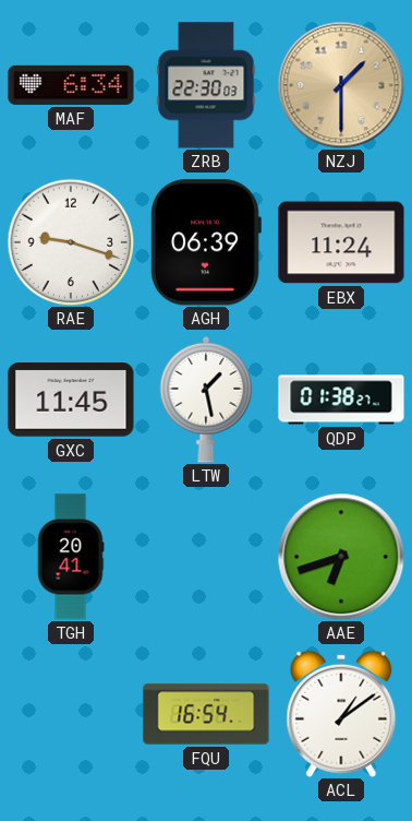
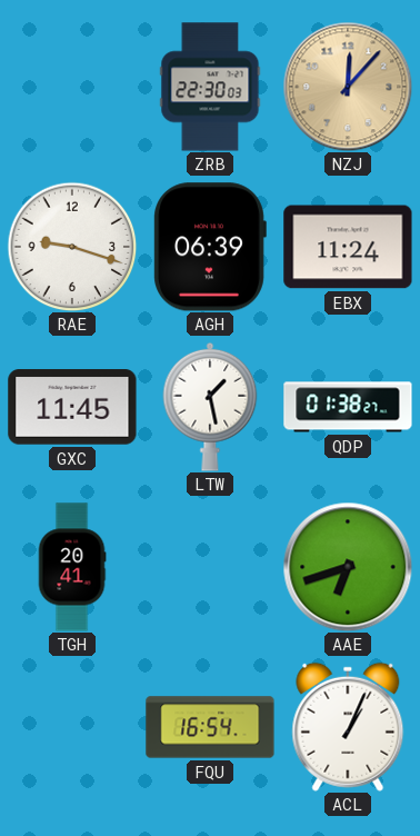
MAF: 6:34 -> none (71, 85)
NZJ: 1:30 -> 12:07 (348, 87)
ACL: 1:09 -> 1:04 (348, 727)
